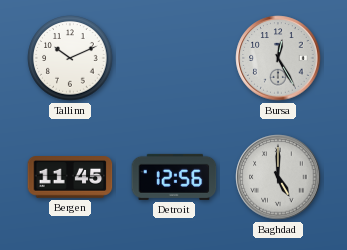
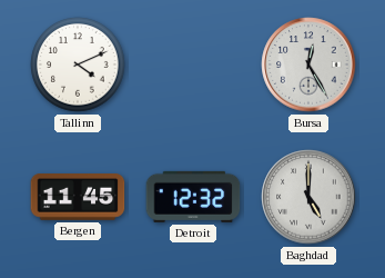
Tallinn: 10:11 -> 4:11 (78, 64)
Detroit: 12:56 -> 12:32 (193, 197)
